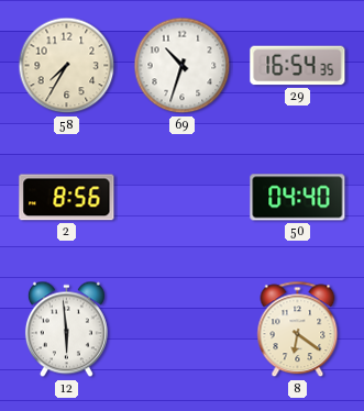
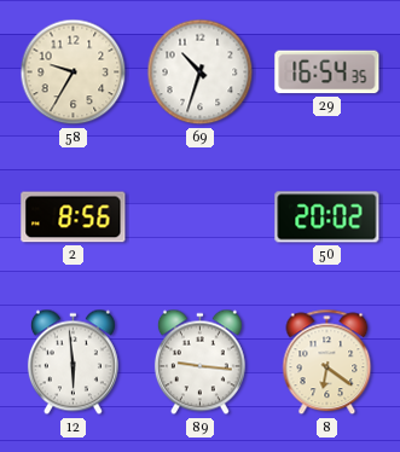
58: 7:35 -> 9:35 (74, 73)
50: 04:40 -> 20:02 (327, 218)
89: none -> 9:16 (199, 363)
